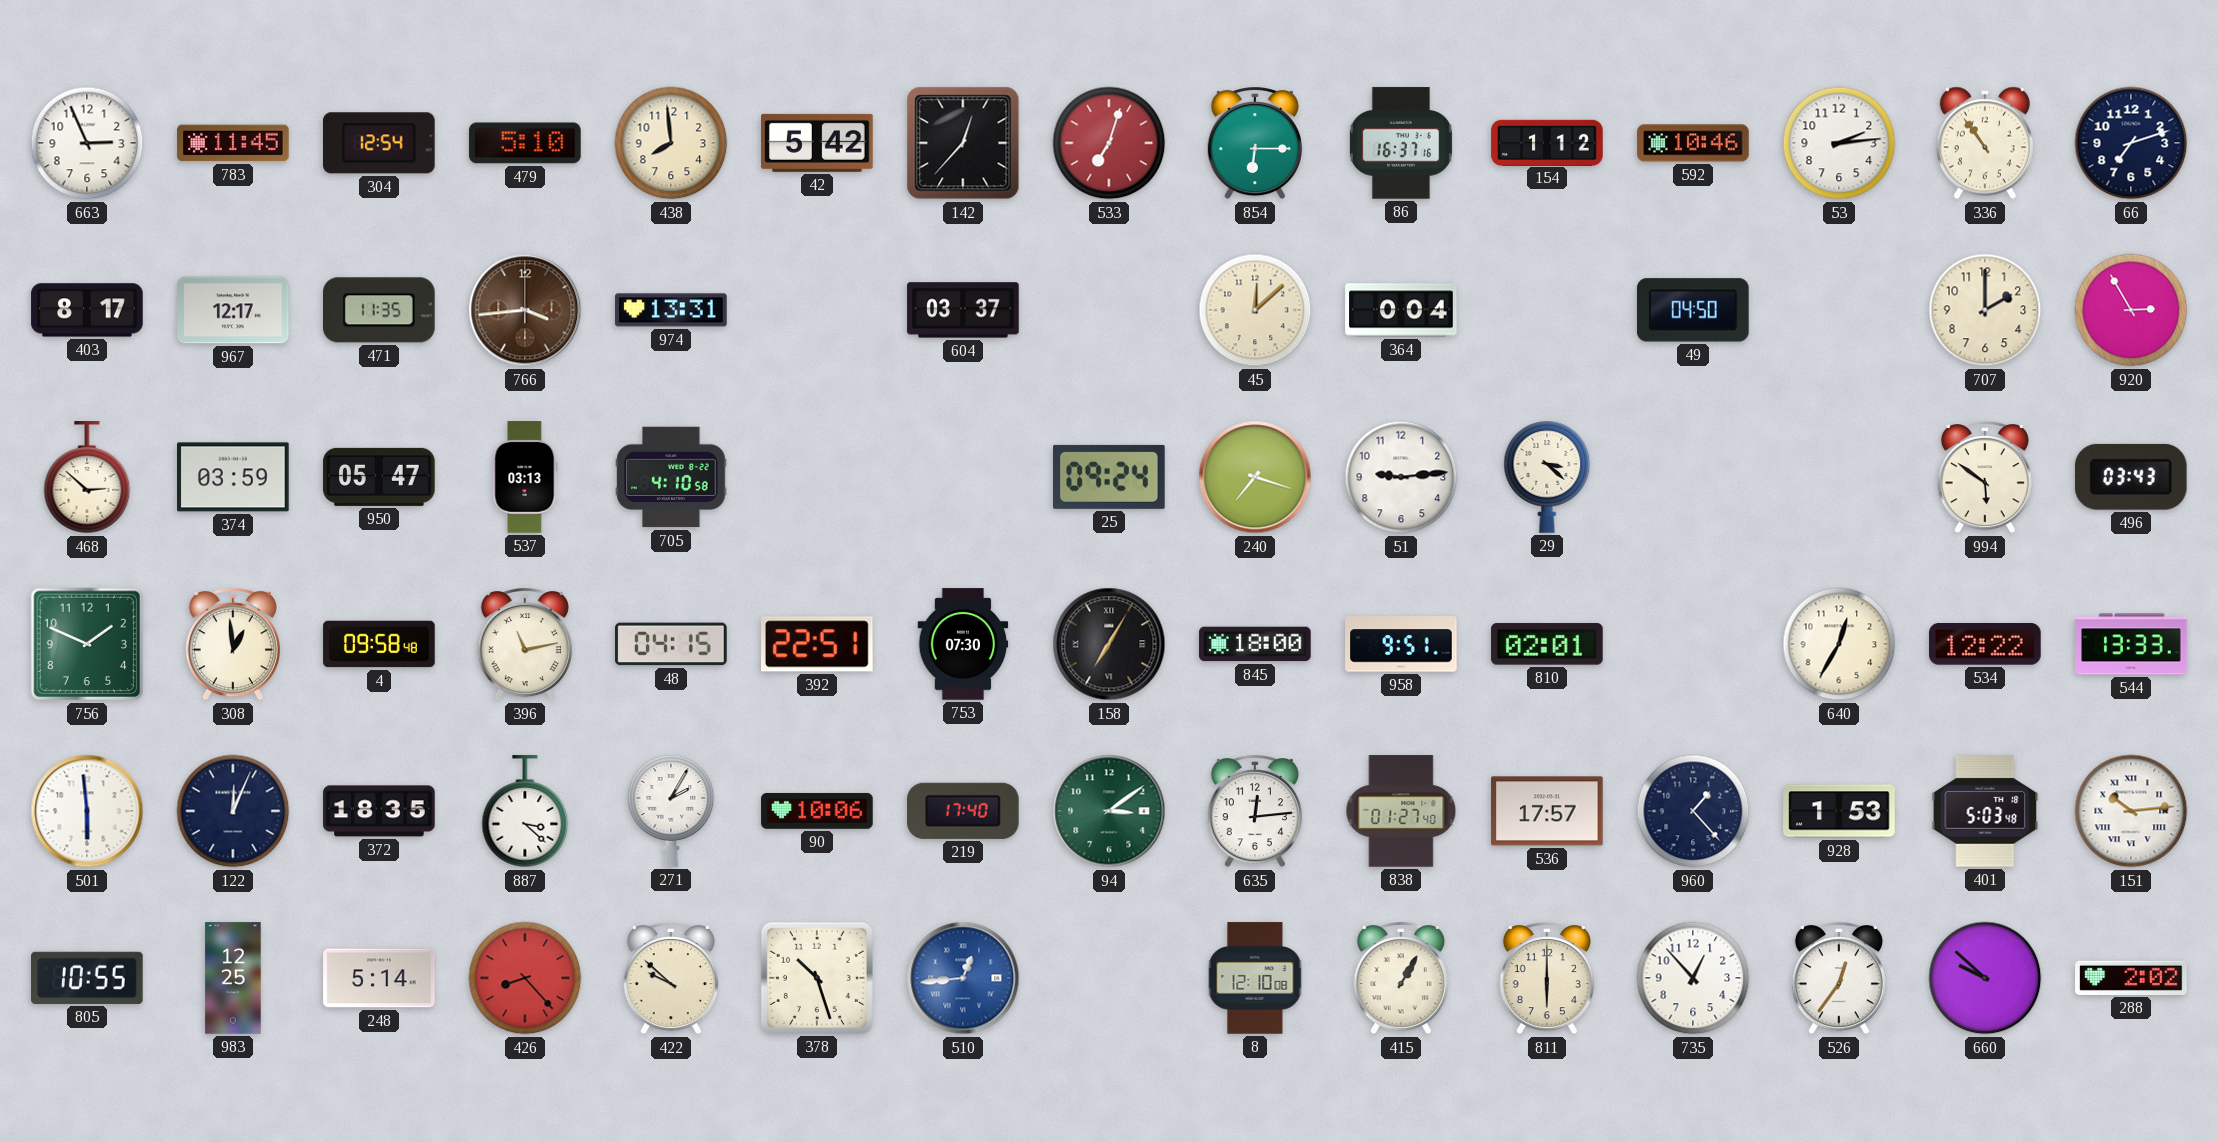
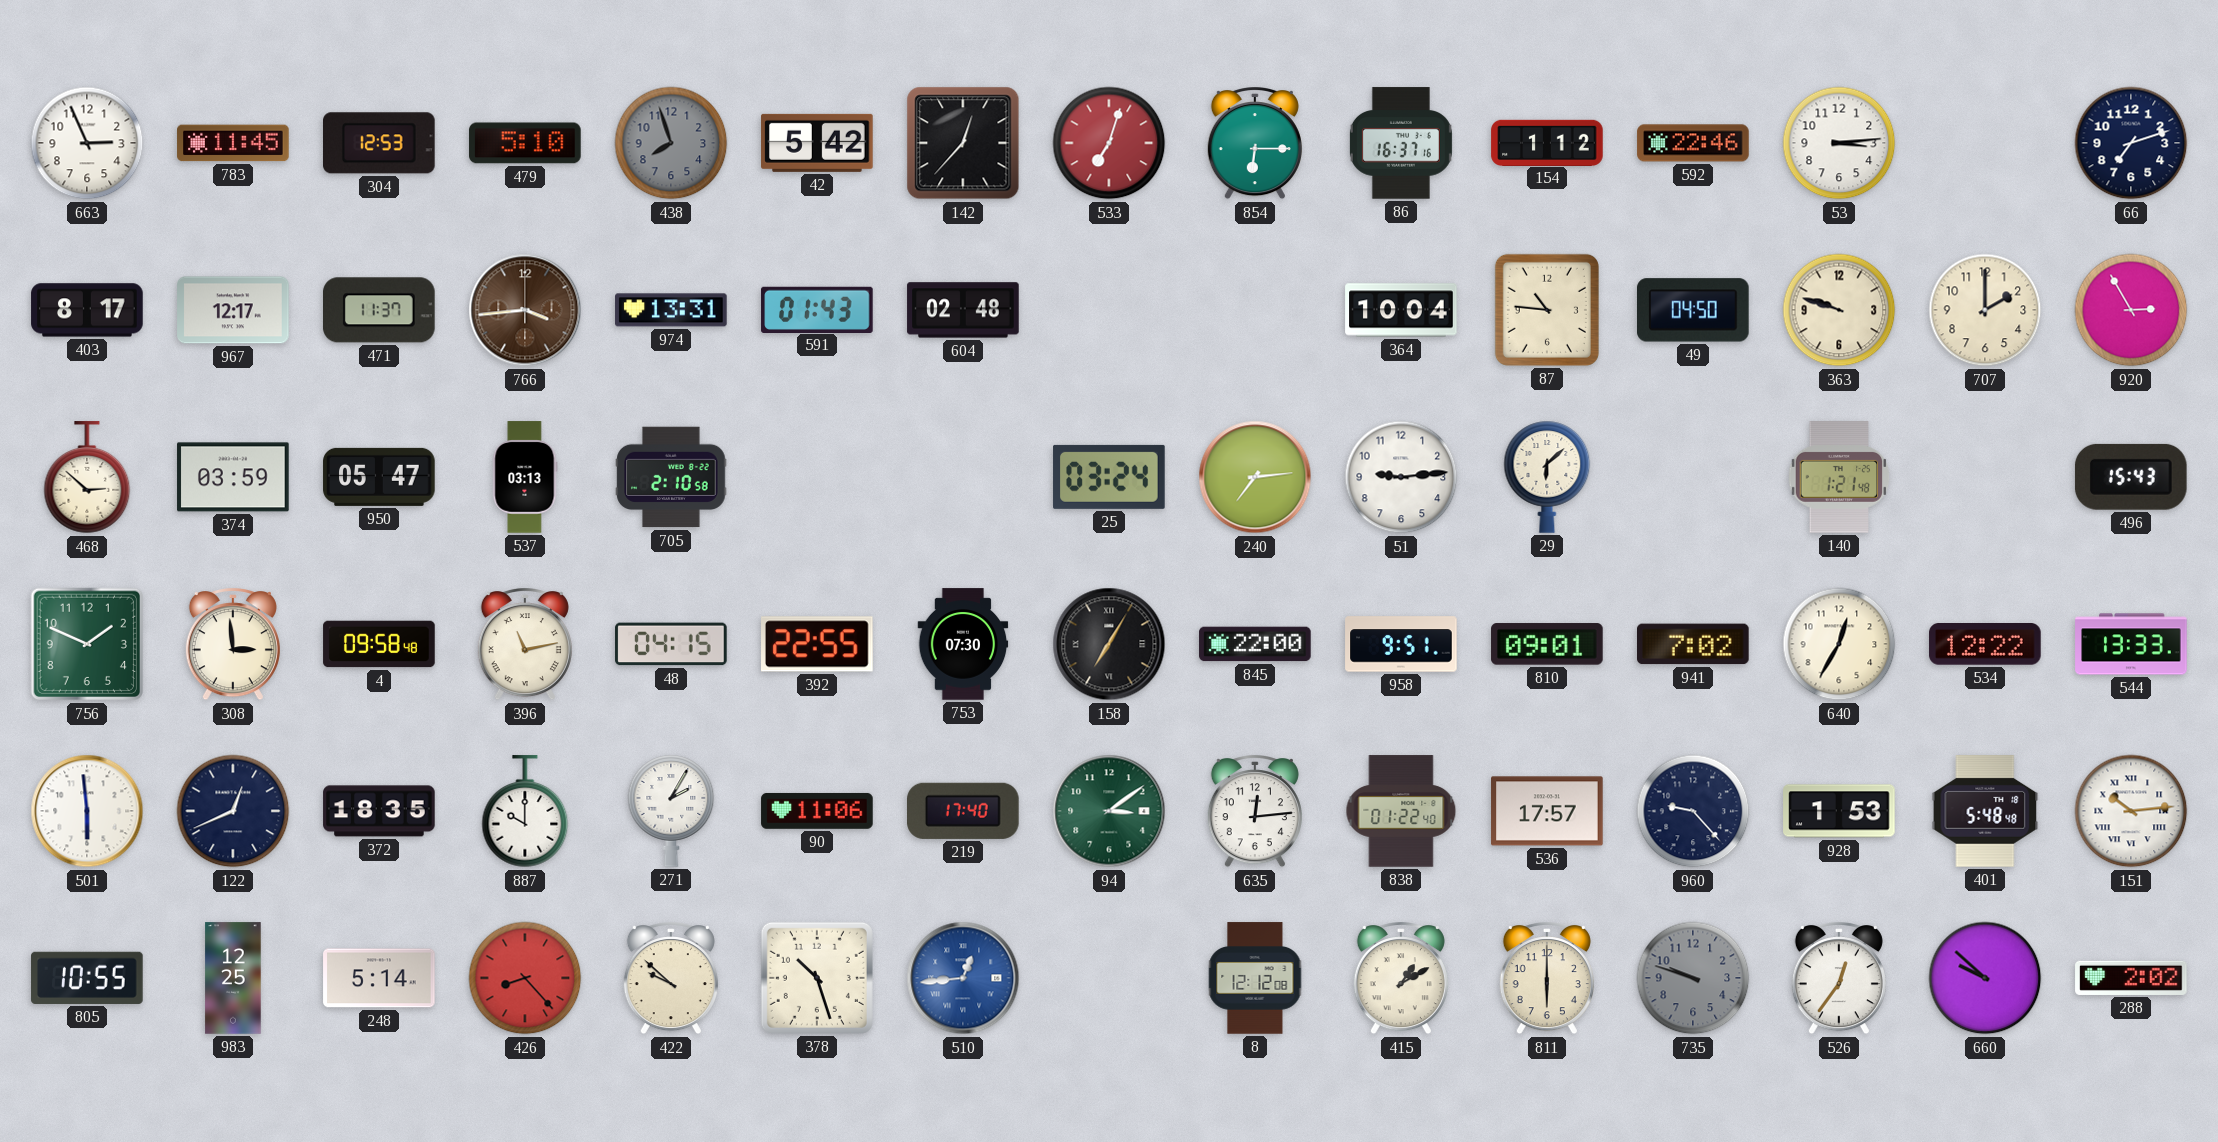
304: 12:54 -> 12:53 (380, 143)
438: 7:59 -> 7:57 (671, 143)
438 dial: cream -> grey (671, 143)
592: 10:46 -> 22:46 (1693, 143)
53: 2:14 -> 3:14 (1839, 143)
336: 10:54 -> none (1985, 143)
471: 11:35 -> 11:37 (380, 310)
591: none -> 01:43 (817, 309)
604: 03:37 -> 02:48 (963, 310)
45: 12:08 -> none (1255, 310)
364: 0:04 -> 10:04 (1401, 310)
87: none -> 10:46 (1547, 310)
363: none -> 9:48 (1839, 310)
705: 4:10 -> 2:10 (671, 477)
25: 09:24 -> 03:24 (1109, 477)
240: 7:18 -> 7:14 (1255, 477)
29: 3:22 -> 6:08 (1547, 477)
140: none -> 1:21 (1839, 477)
994: 5:51 -> none (1985, 478)
496: 03:43 -> 15:43 (2131, 477)
308: 12:59 -> 2:59 (233, 645)
392: 22:51 -> 22:55 (818, 644)
845: 18:00 -> 22:00 (1255, 644)
810: 02:01 -> 09:01 (1547, 644)
941: none -> 7:02 (1694, 644)
122: 12:04 -> 12:41 (233, 811)
887: 3:22 -> 10:00 (525, 812)
90: 10:06 -> 11:06 (817, 811)
838: 01:27 -> 01:22 (1401, 811)
960: 1:23 -> 9:23 (1693, 811)
401: 5:03 -> 5:48 (1985, 811)
8: 12:10 -> 12:12 (1255, 978)
415: 1:05 -> 1:10 (1401, 979)
735: 12:53 -> 9:48 (1693, 978)
735 dial: white -> grey (1693, 978)
